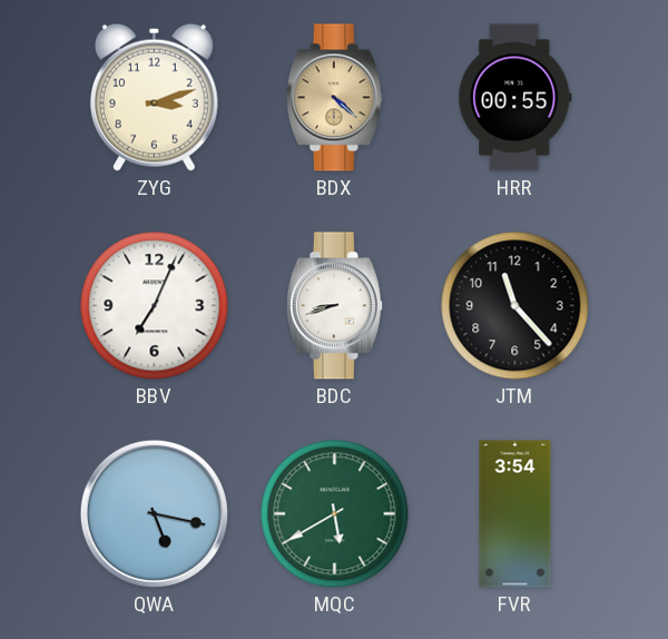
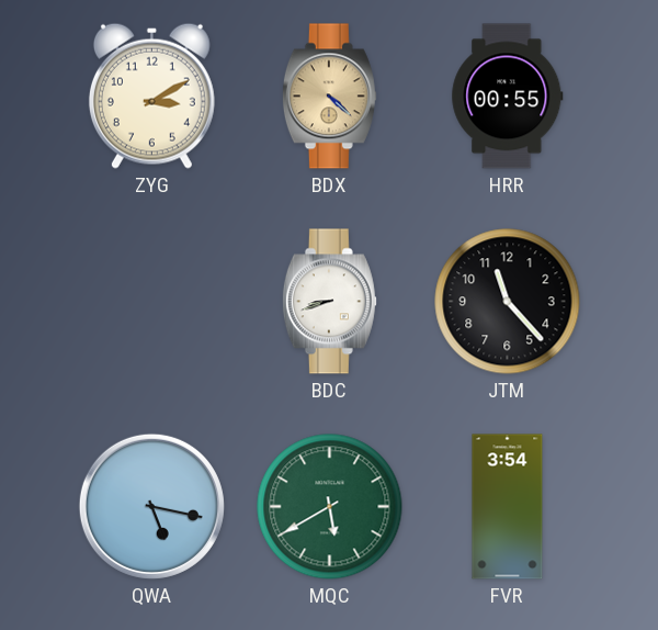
ZYG: 3:12 -> 3:10 (151, 95)
BBV: 7:04 -> none (155, 306)
